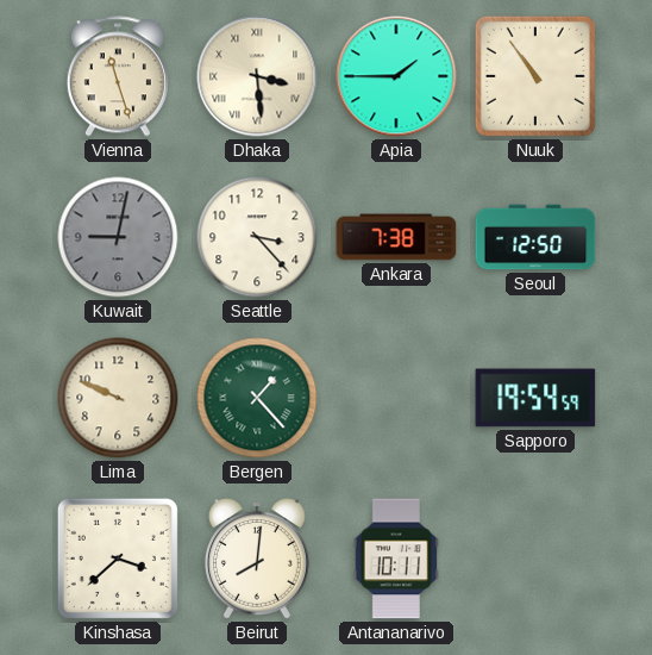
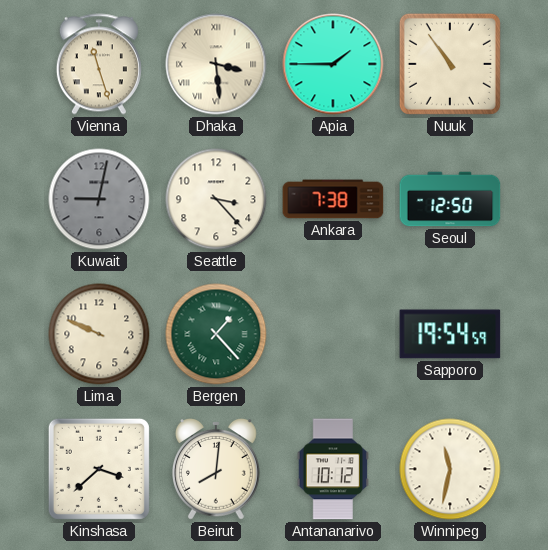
Antananarivo: 10:11 -> 10:12 (333, 469)
Winnipeg: none -> 11:32 (450, 469)
